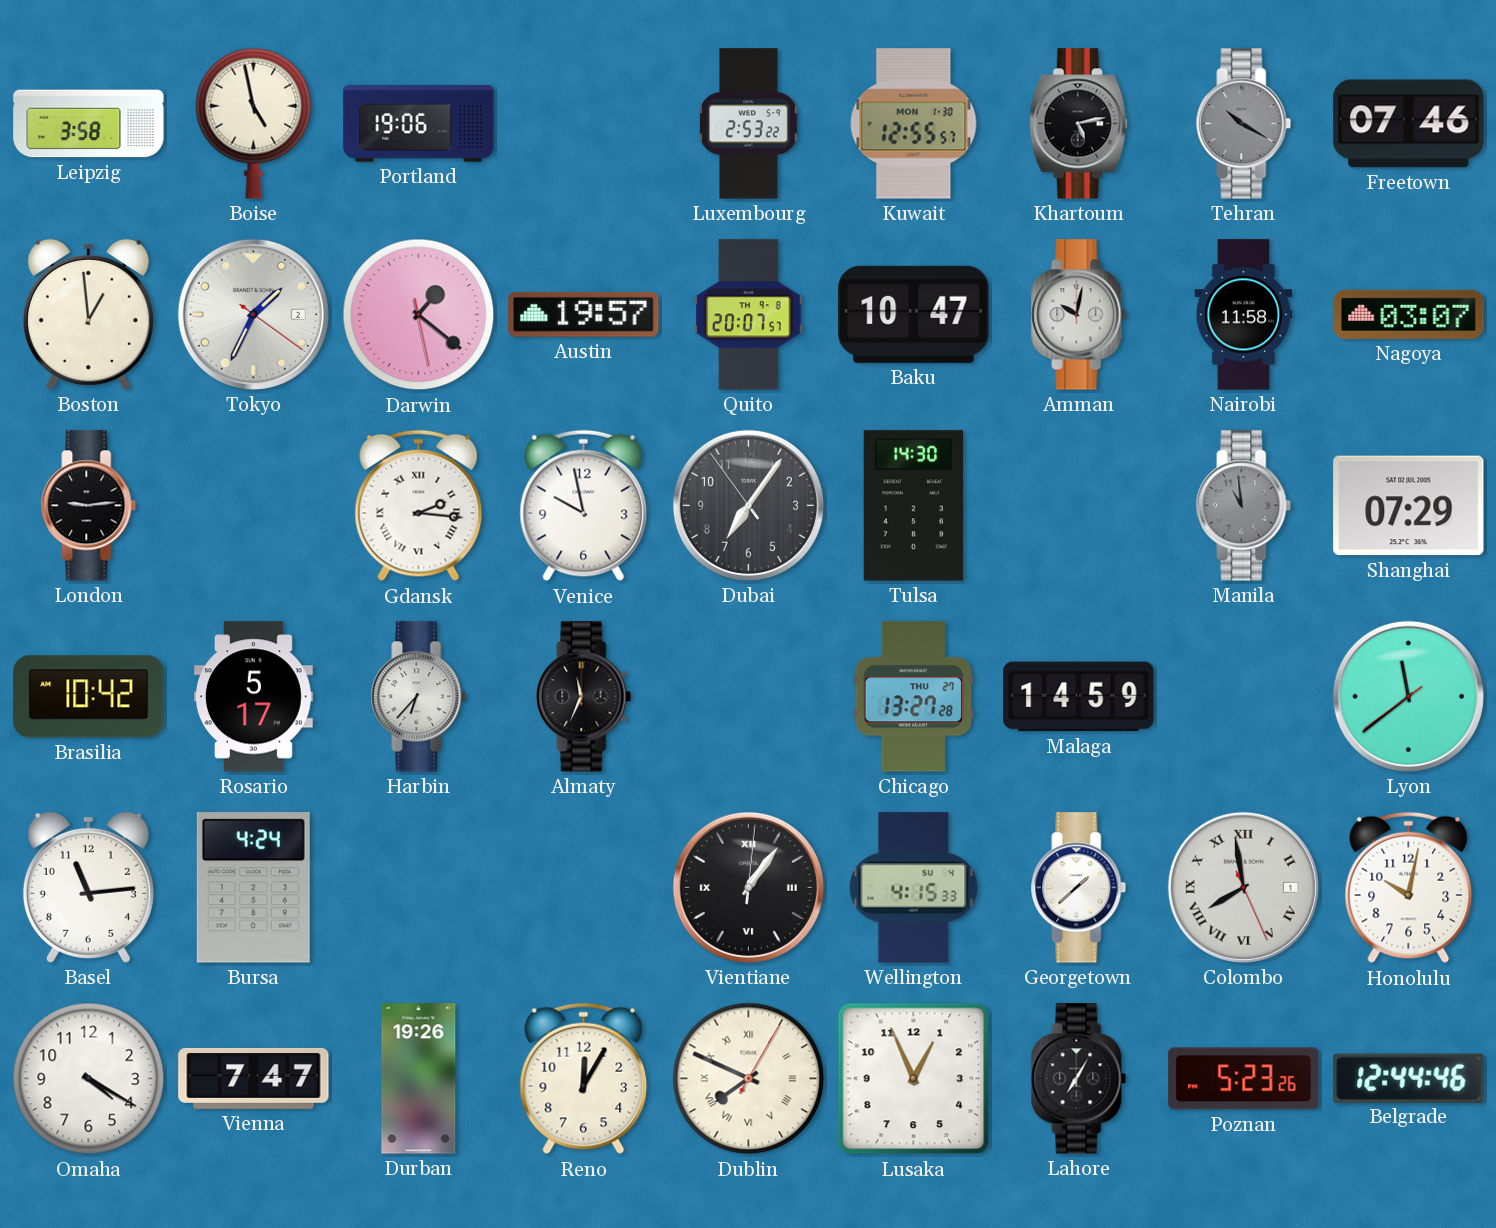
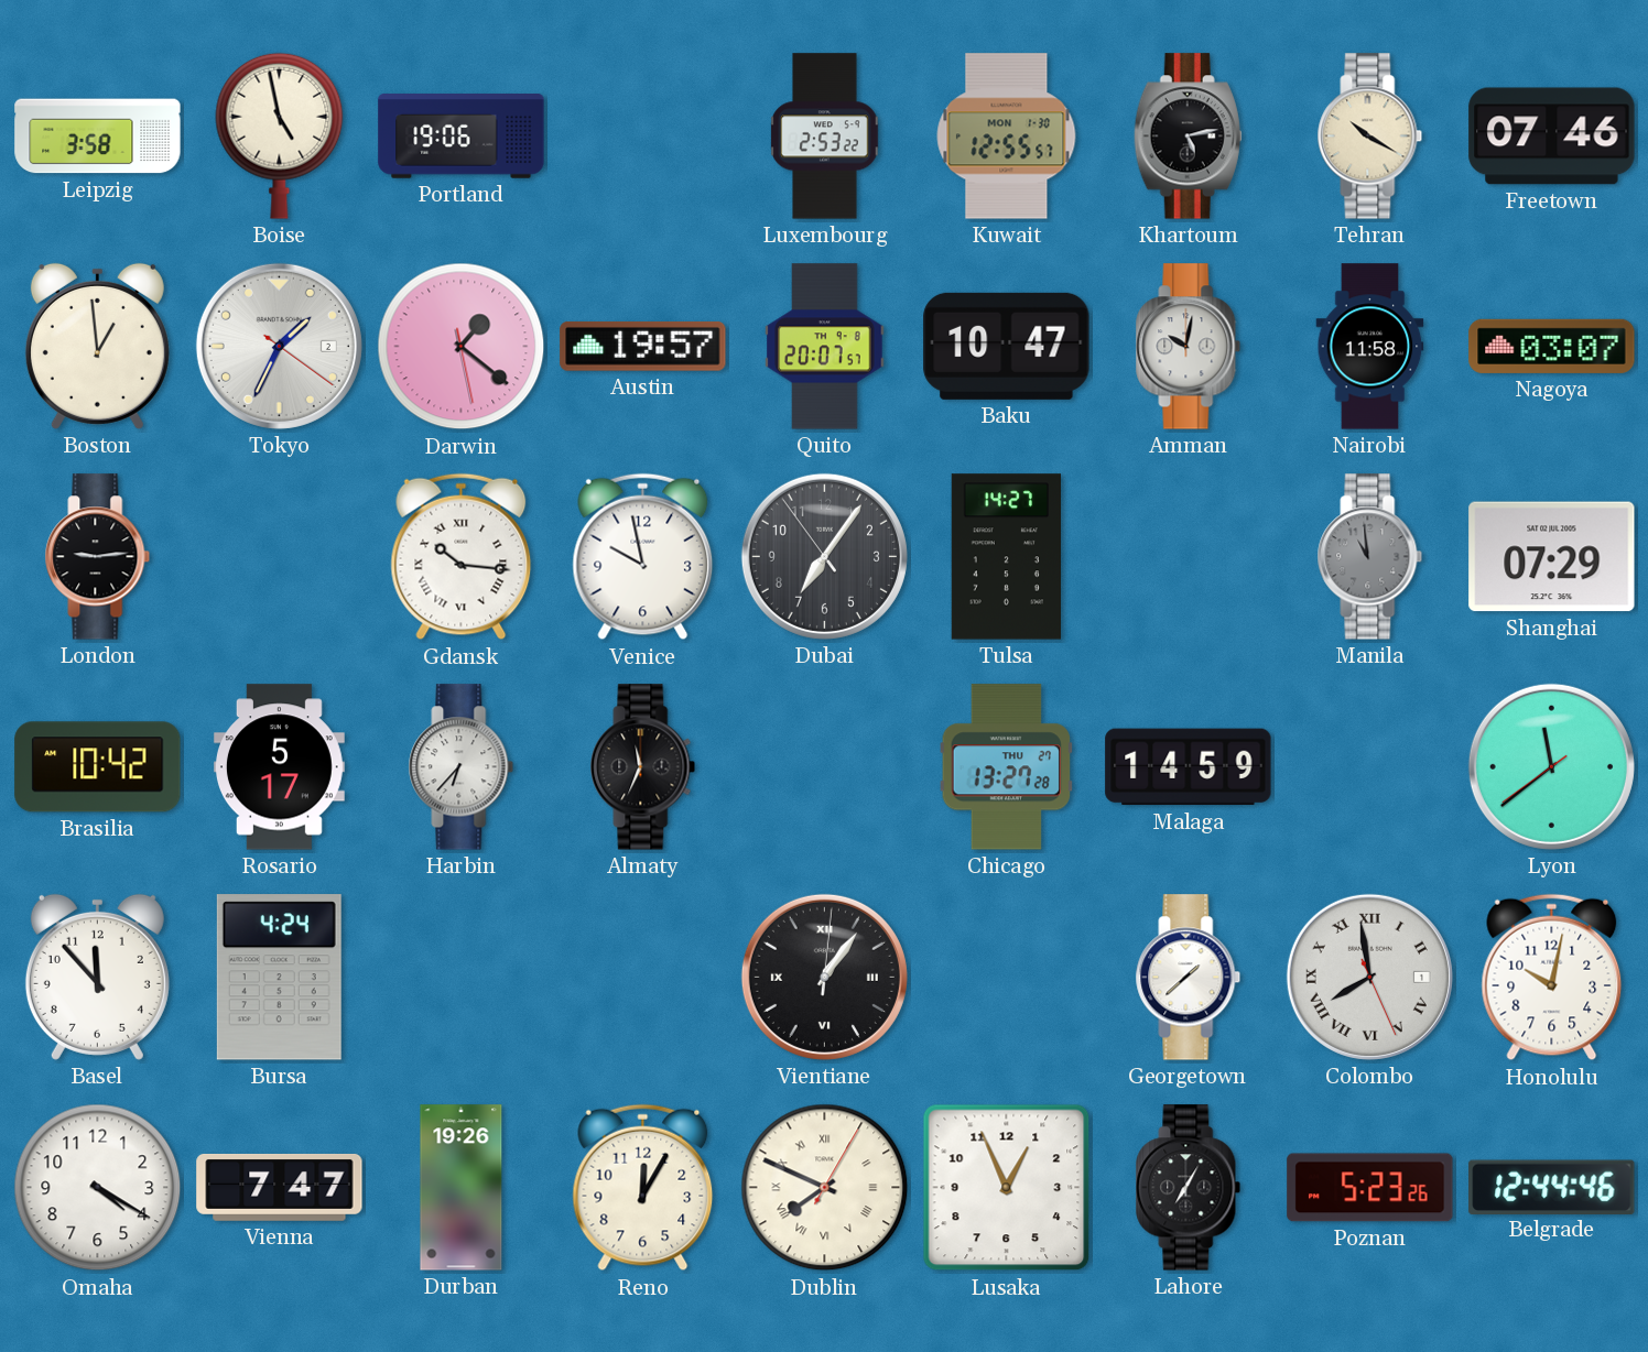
Tehran dial: grey -> cream (1370, 137)
Gdansk: 2:16 -> 10:16 (462, 557)
Tulsa: 14:30 -> 14:27 (1006, 557)
Basel: 11:14 -> 11:53 (97, 977)
Wellington: 4:15 -> none (914, 888)
